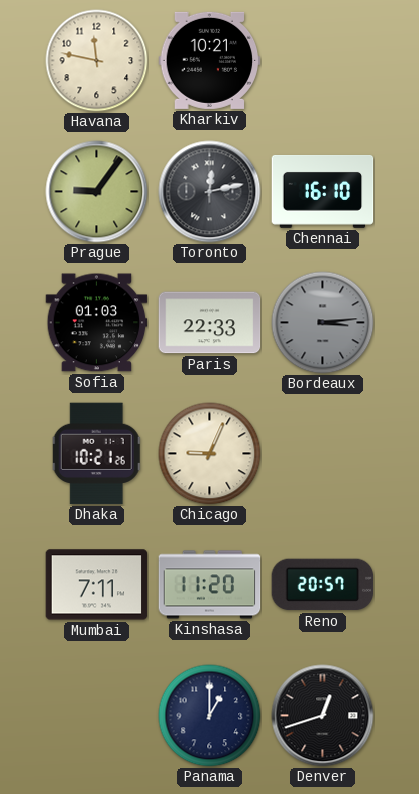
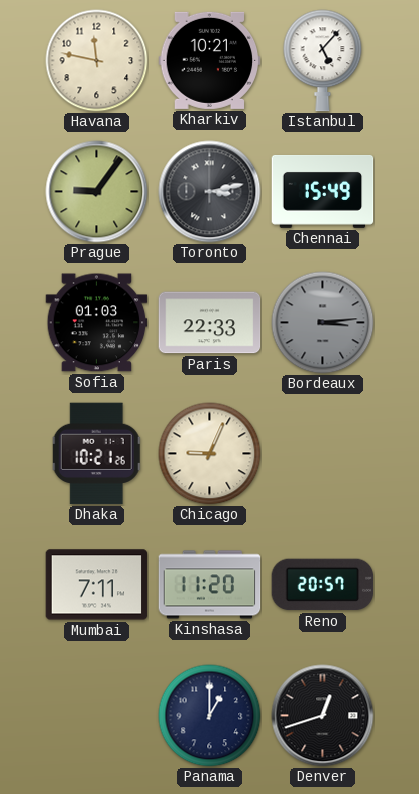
Istanbul: none -> 5:07 (323, 61)
Toronto: 12:13 -> 3:13 (210, 192)
Chennai: 16:10 -> 15:49 (323, 191)
